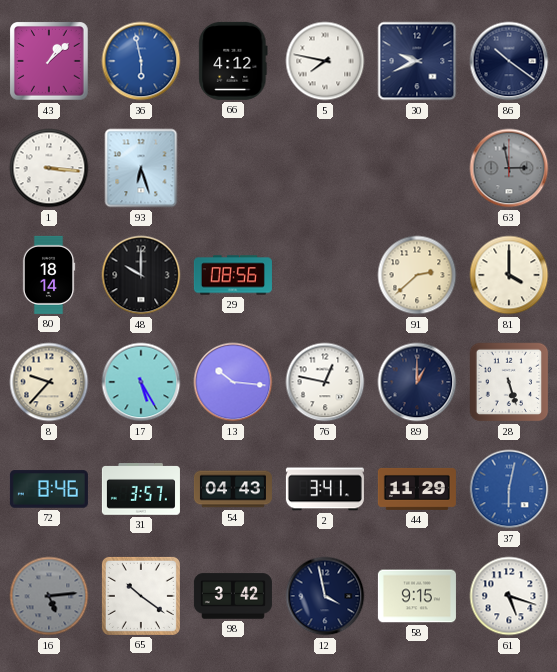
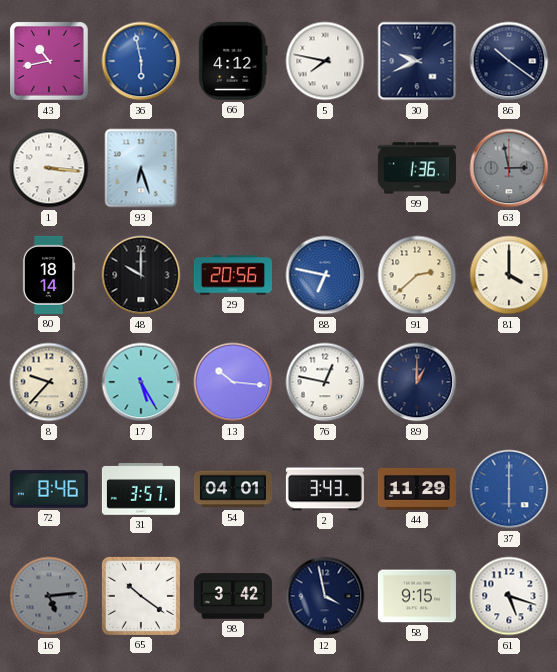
43: 1:08 -> 10:43 (49, 61)
99: none -> 1:36 (417, 168)
29: 08:56 -> 20:56 (233, 275)
88: none -> 6:47 (325, 275)
28: 5:27 -> none (509, 382)
54: 04:43 -> 04:01 (233, 489)
2: 3:41 -> 3:43 (325, 489)
37: 6:02 -> 6:00 (509, 489)
